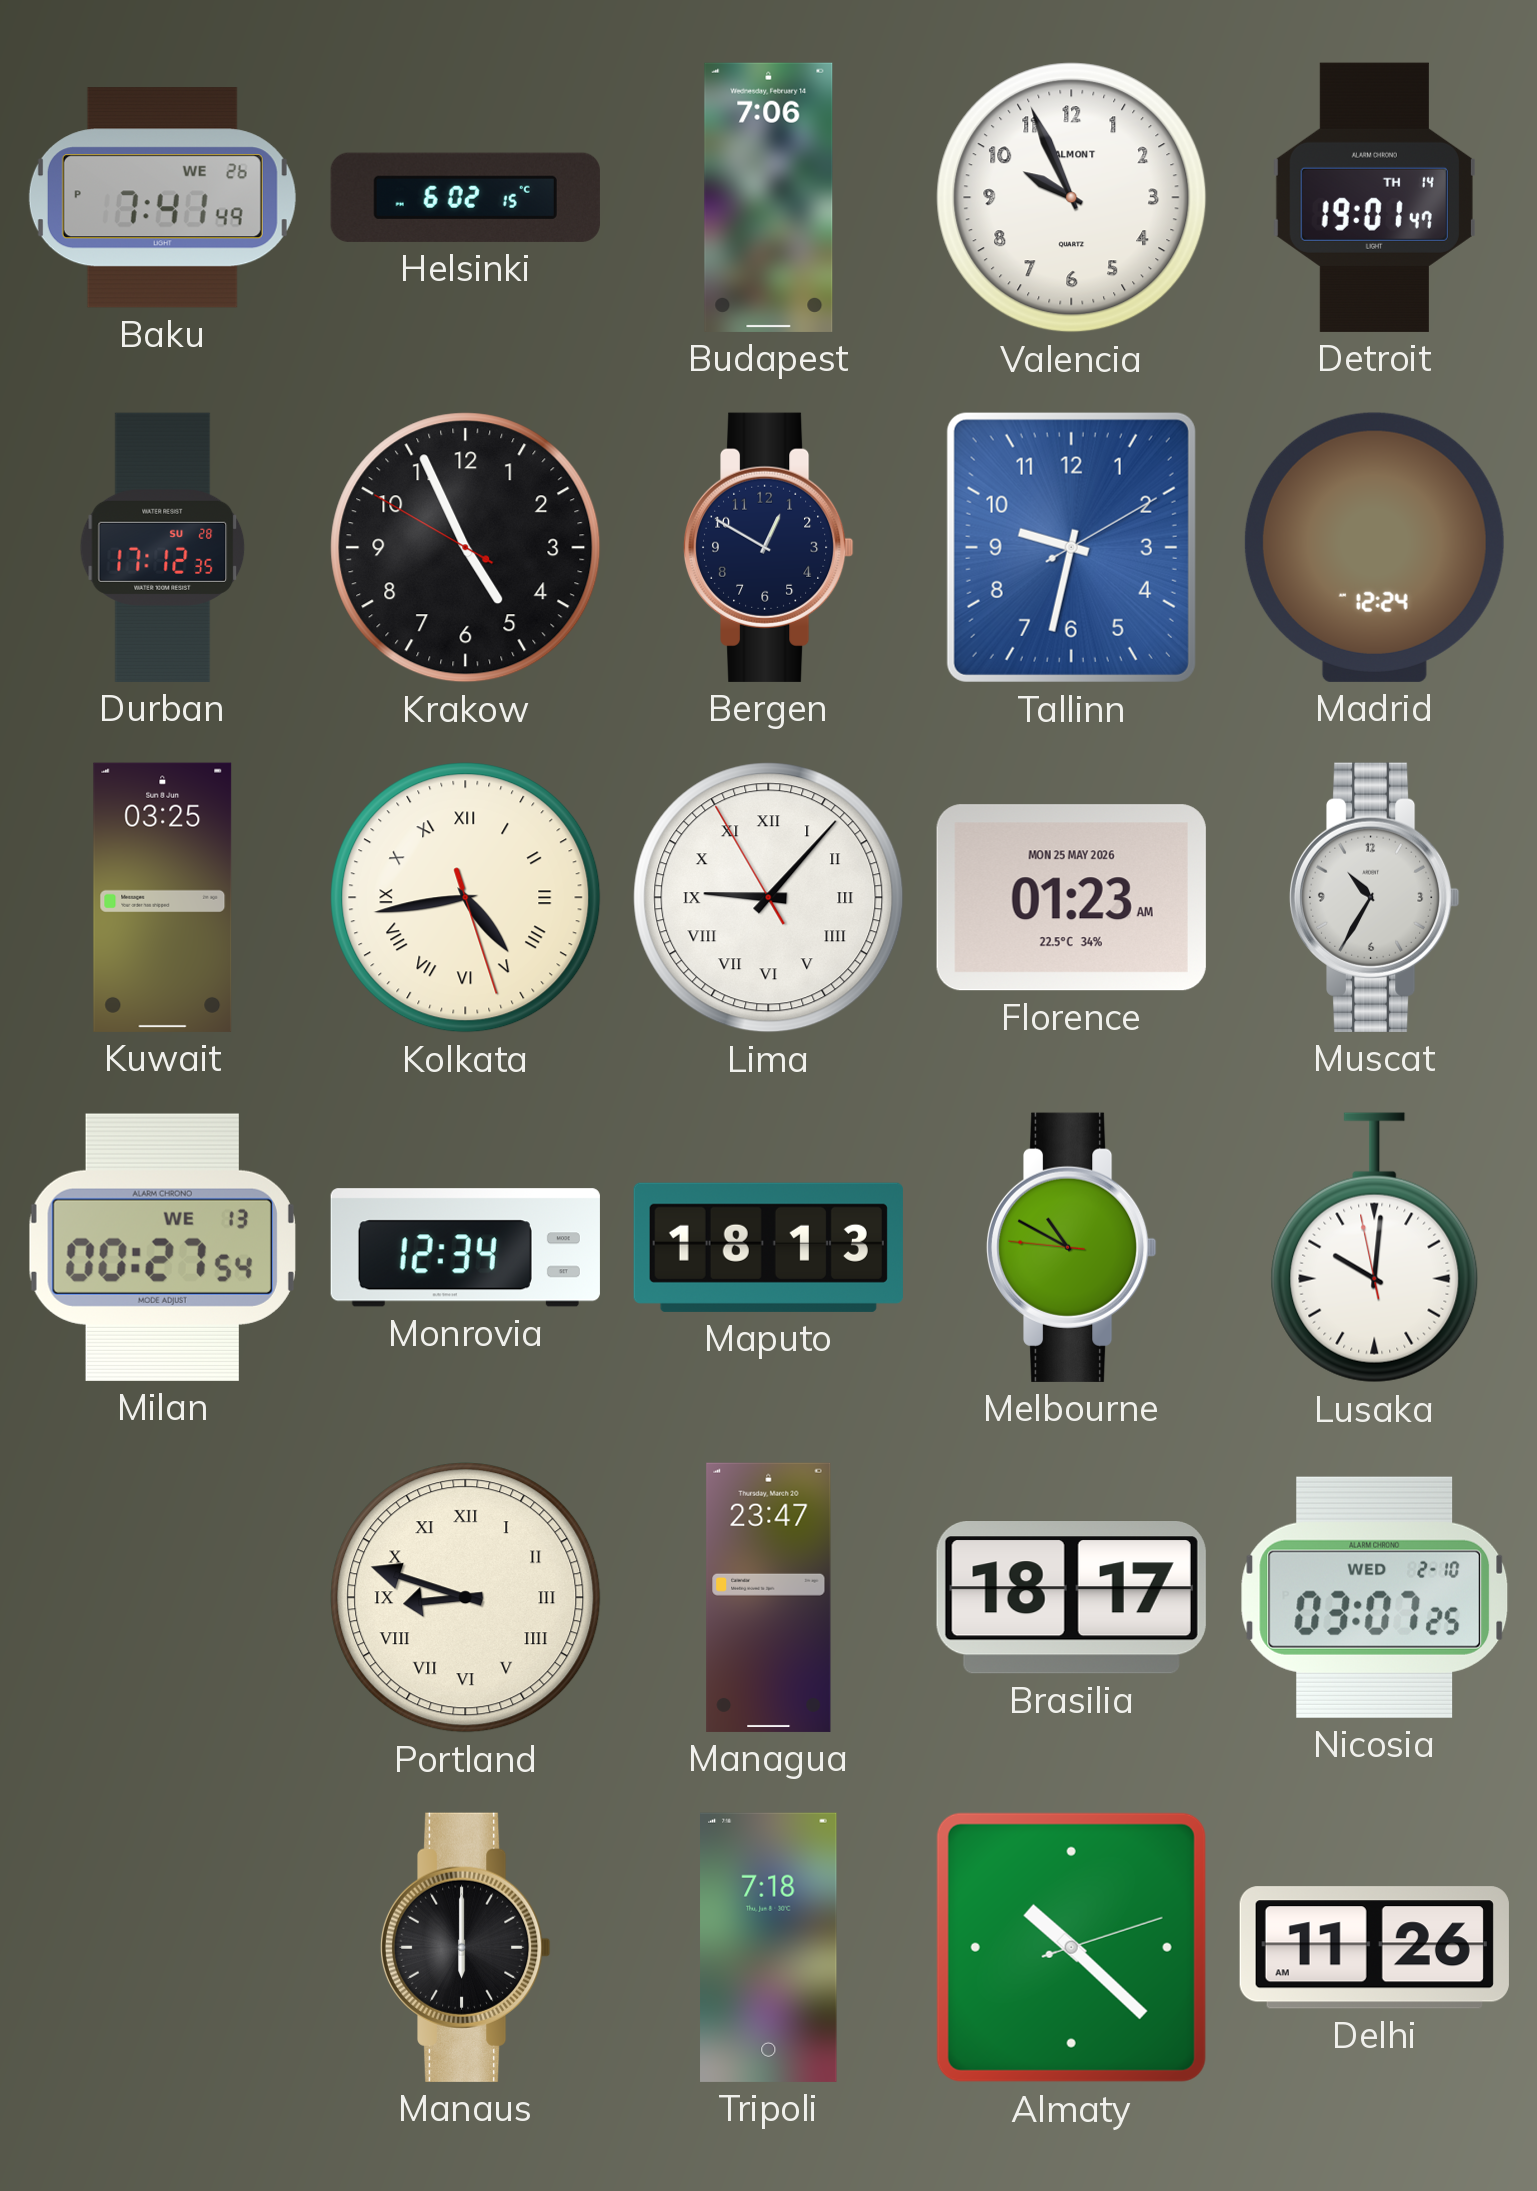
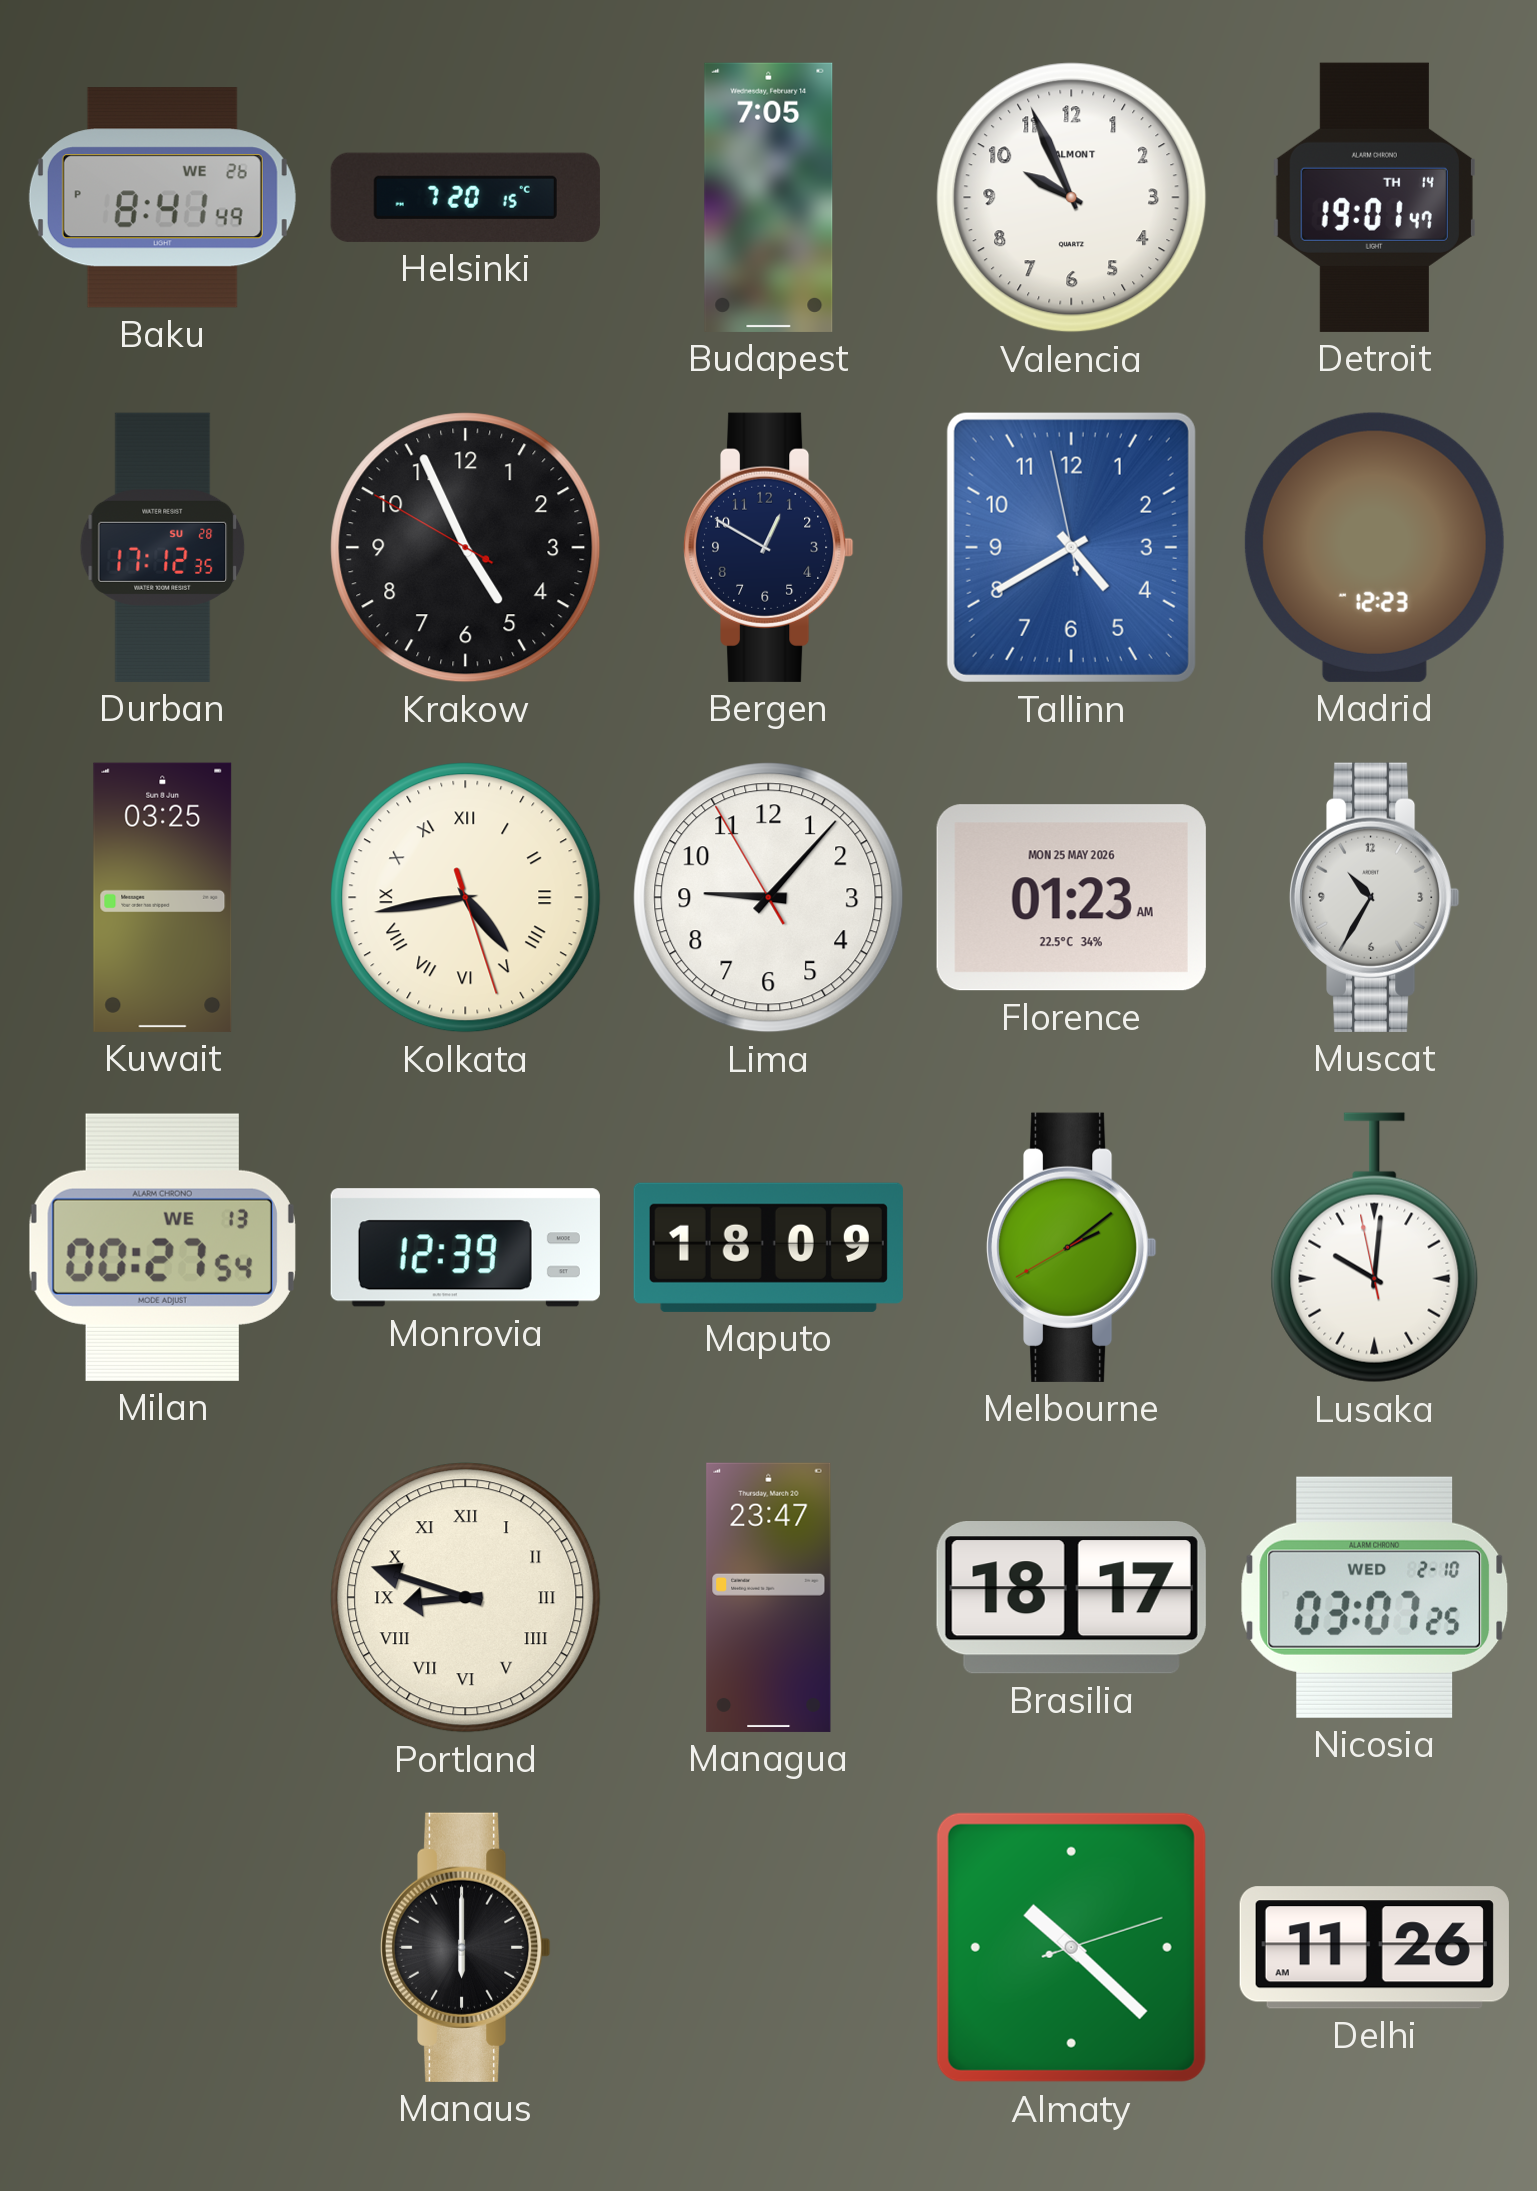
Baku: 7:41 -> 8:41 (162, 198)
Helsinki: 6:02 -> 7:20 (465, 197)
Budapest: 7:06 -> 7:05 (769, 197)
Tallinn: 9:32 -> 4:39 (1071, 547)
Madrid: 12:24 -> 12:23 (1374, 547)
Lima numerals: Roman -> Arabic (769, 898)
Monrovia: 12:34 -> 12:39 (465, 1248)
Maputo: 18:13 -> 18:09 (768, 1247)
Melbourne: 10:49 -> 2:08 (1071, 1247)
Tripoli: 7:18 -> none (769, 1947)
